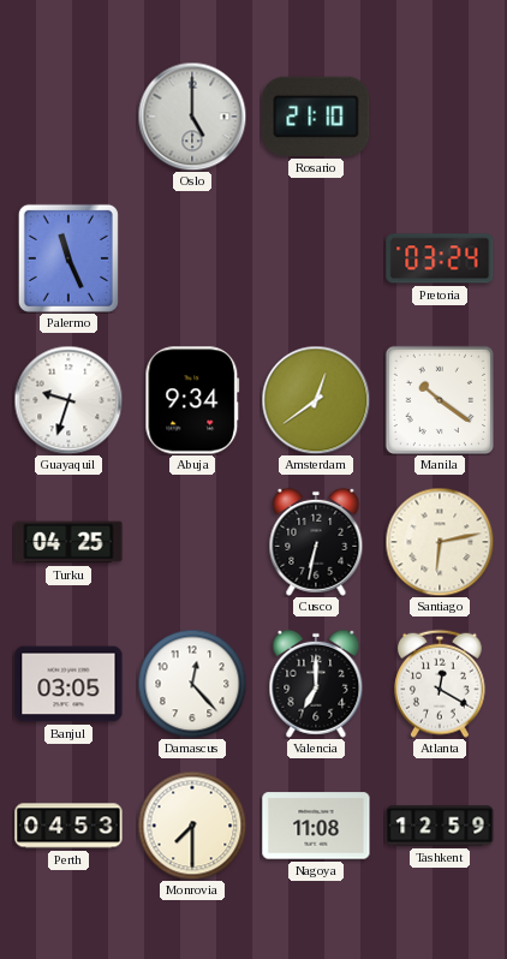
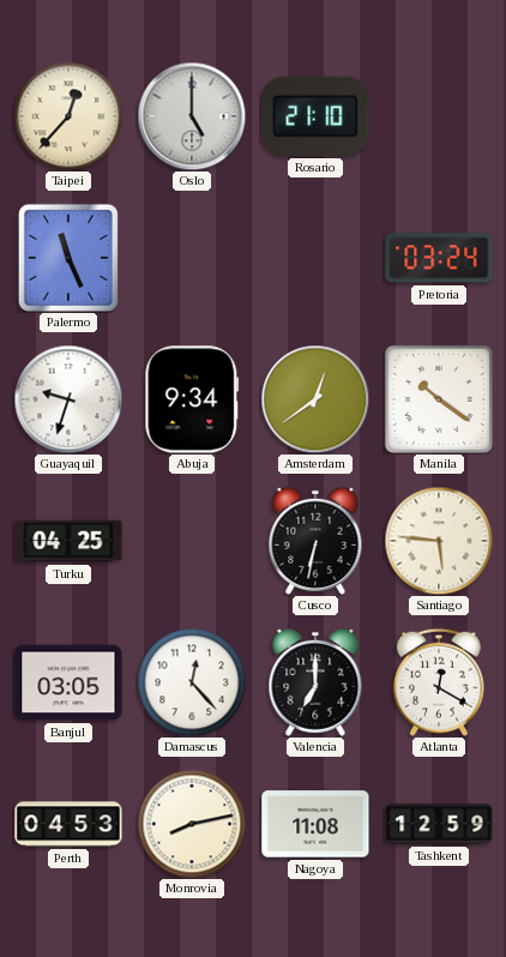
Taipei: none -> 12:37 (68, 116)
Santiago: 6:13 -> 5:46 (439, 541)
Monrovia: 7:30 -> 8:13 (192, 824)
